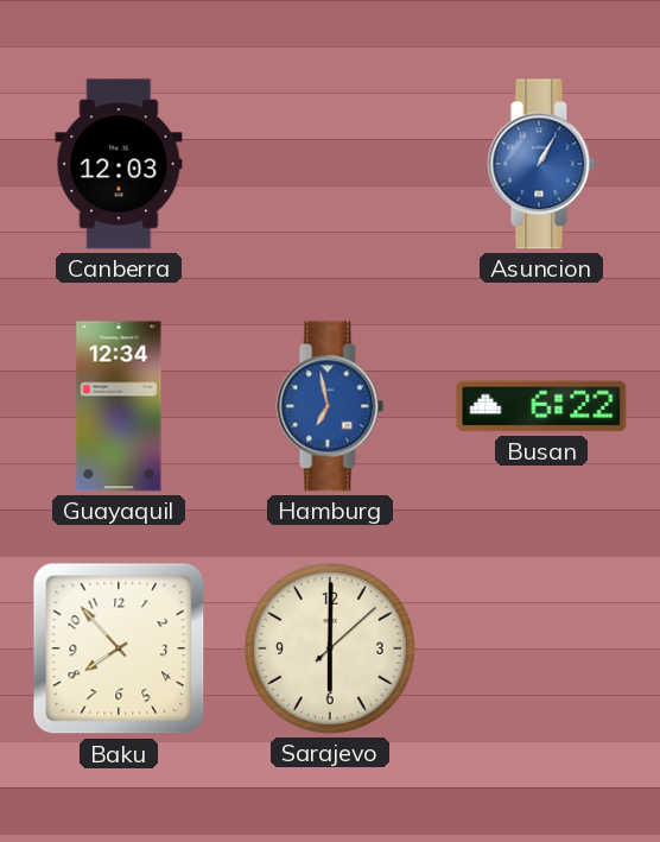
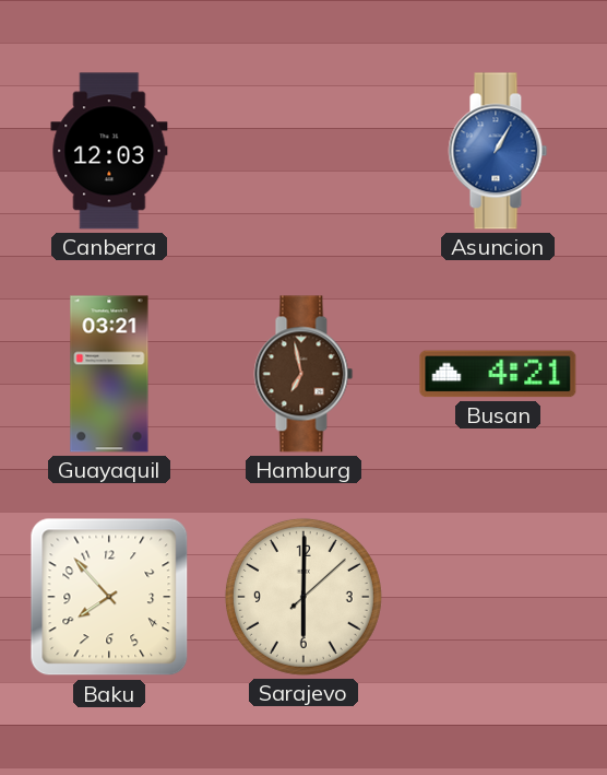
Guayaquil: 12:34 -> 03:21 (109, 374)
Hamburg dial: blue -> brown (303, 374)
Busan: 6:22 -> 4:21 (498, 374)
